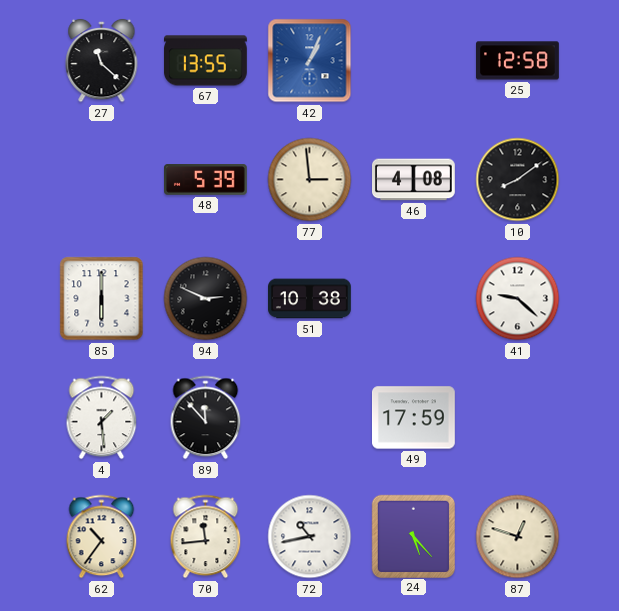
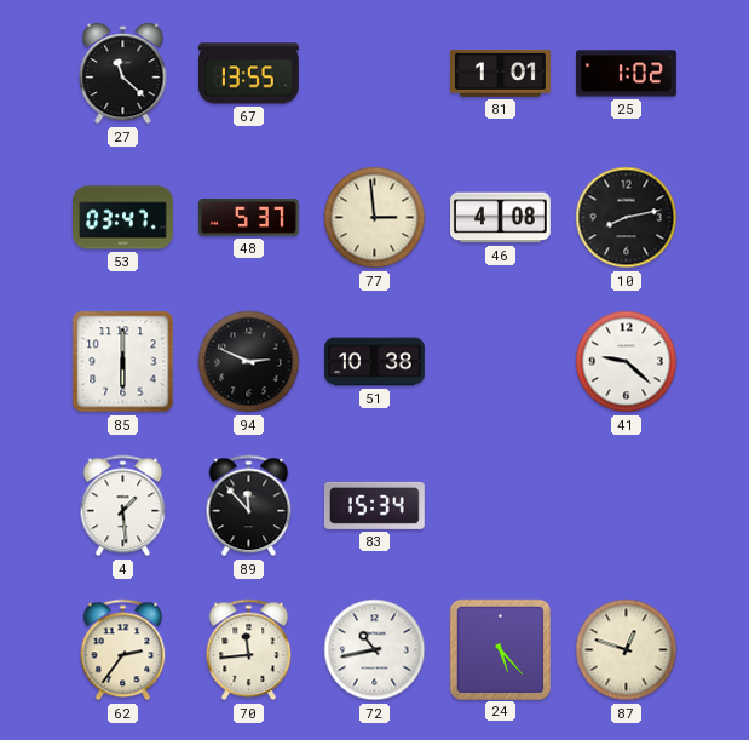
42: 1:04 -> none (310, 61)
81: none -> 1:01 (501, 73)
25: 12:58 -> 1:02 (627, 74)
53: none -> 03:47 (123, 218)
48: 5:39 -> 5:37 (249, 218)
10: 8:09 -> 8:13 (627, 218)
83: none -> 15:34 (374, 505)
49: 17:59 -> none (414, 418)
62: 10:36 -> 2:36 (123, 650)
